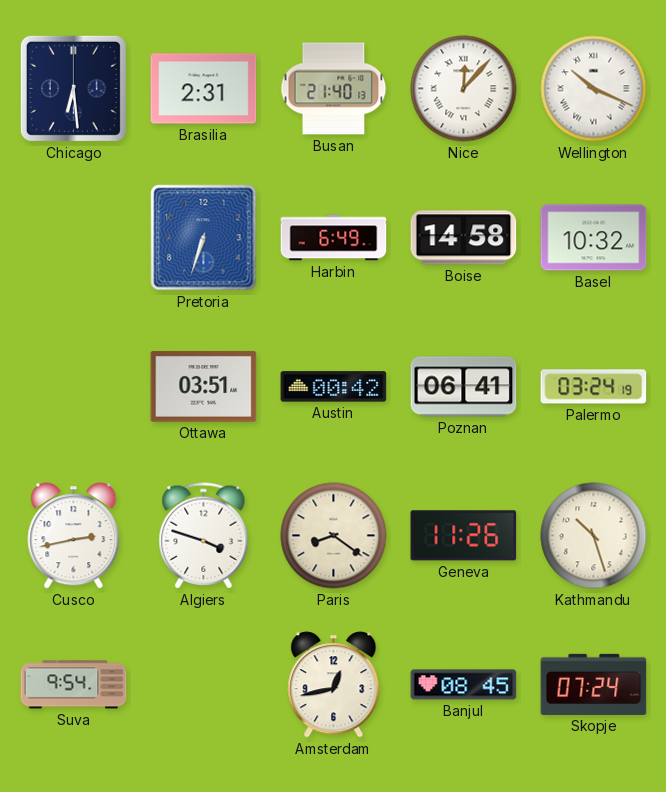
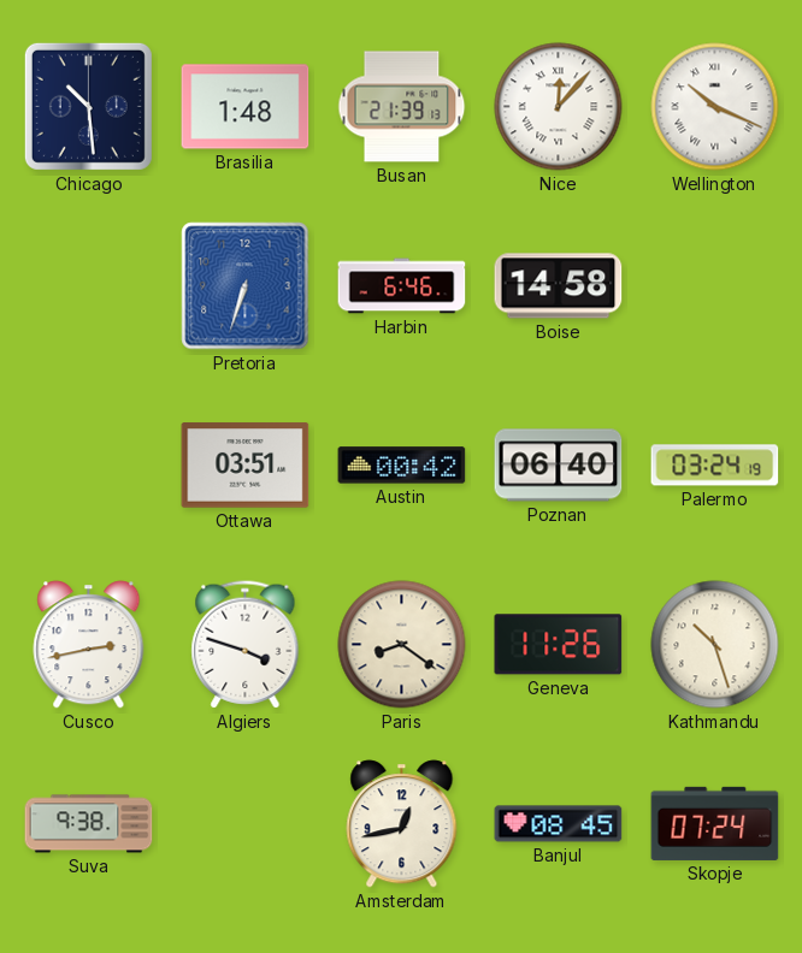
Chicago: 6:29 -> 10:29 (88, 106)
Brasilia: 2:31 -> 1:48 (246, 107)
Busan: 21:40 -> 21:39 (402, 107)
Harbin: 6:49 -> 6:46 (402, 286)
Basel: 10:32 -> none (594, 238)
Poznan: 06:41 -> 06:40 (559, 466)
Suva: 9:54 -> 9:38 (89, 824)
